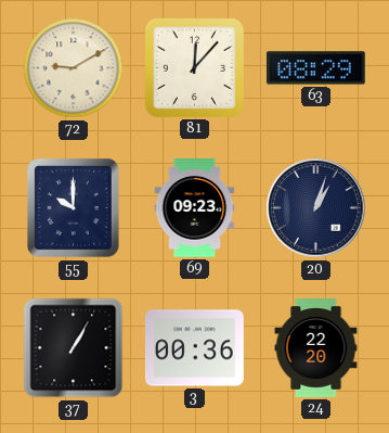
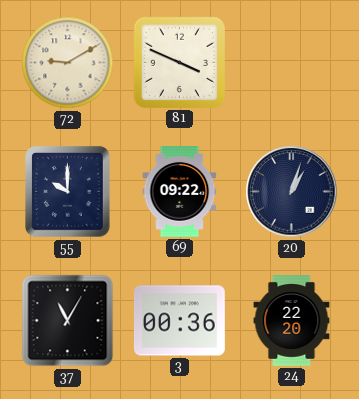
81: 12:07 -> 3:49 (179, 62)
63: 08:29 -> none (315, 68)
69: 09:23 -> 09:22 (180, 192)
37: 1:05 -> 11:05 (68, 321)
